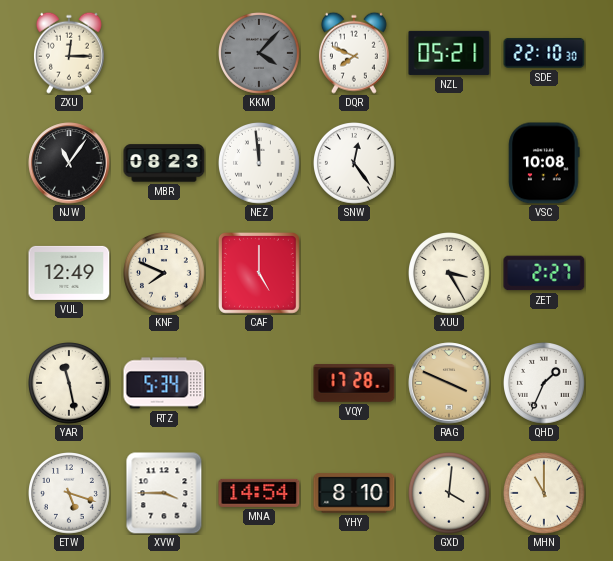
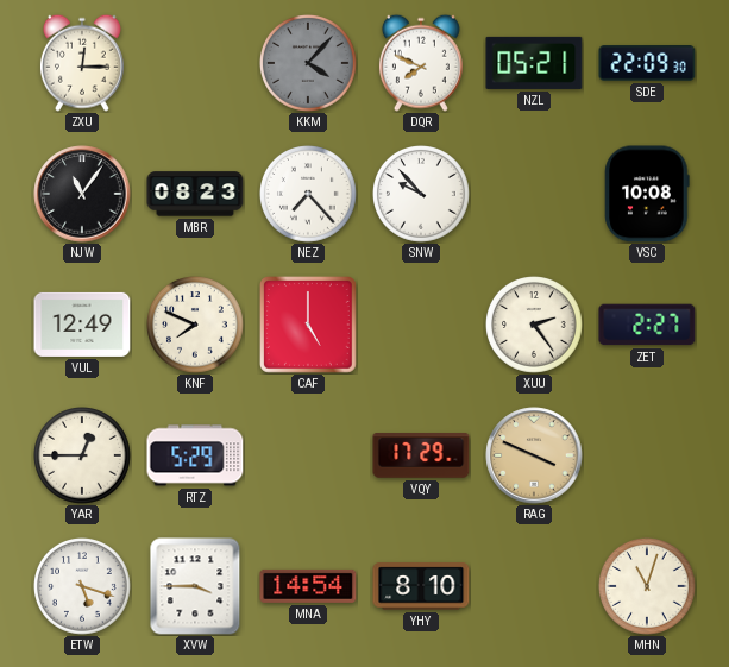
SDE: 22:10 -> 22:09 (647, 64)
NEZ: 11:59 -> 7:23 (309, 195)
SNW: 12:24 -> 9:53 (422, 195)
XUU: 3:25 -> 2:24 (535, 326)
YAR: 11:28 -> 12:45 (83, 457)
RTZ: 5:34 -> 5:29 (195, 455)
VQY: 17:28 -> 17:29 (421, 455)
QHD: 1:34 -> none (545, 384)
GXD: 4:01 -> none (450, 494)
MHN: 11:00 -> 11:03 (648, 587)
